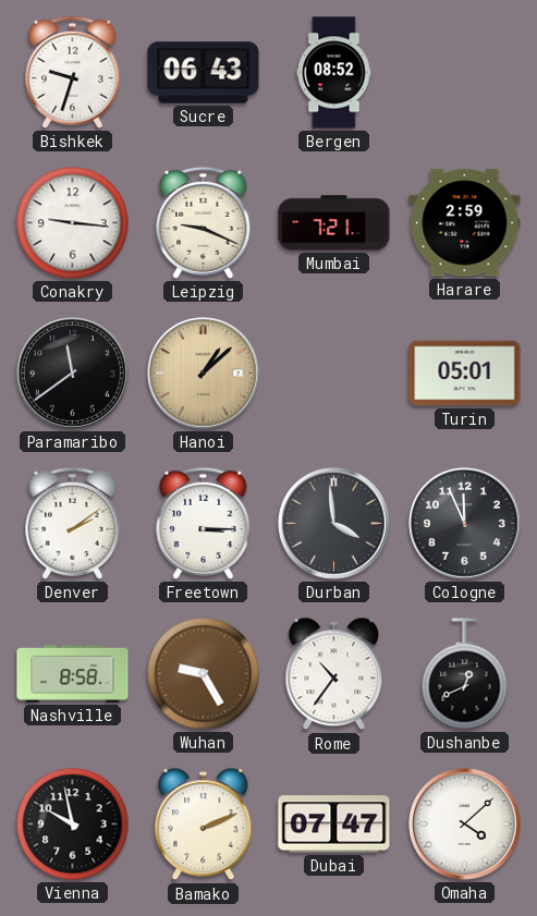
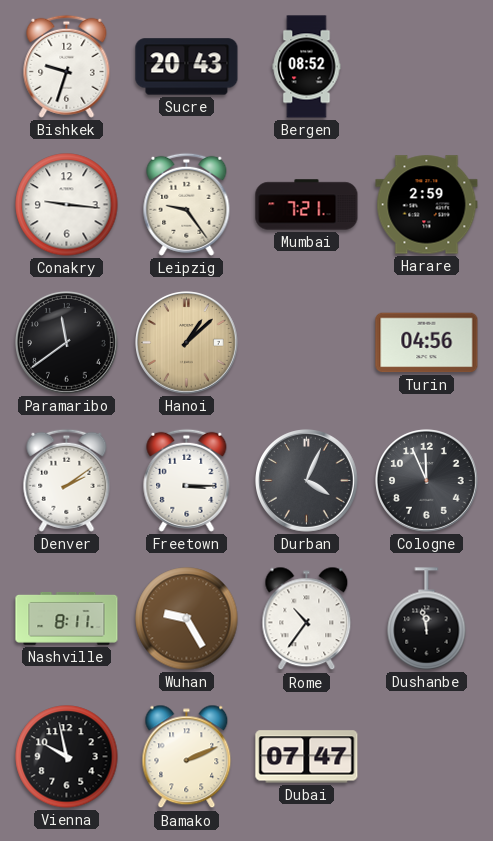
Sucre: 06:43 -> 20:43 (187, 67)
Leipzig: 9:19 -> 9:24 (187, 204)
Turin: 05:01 -> 04:56 (427, 343)
Durban: 3:59 -> 4:04 (307, 481)
Nashville: 8:58 -> 8:11 (67, 618)
Dushanbe: 12:41 -> 11:58 (427, 619)
Omaha: 4:08 -> none (465, 825)
